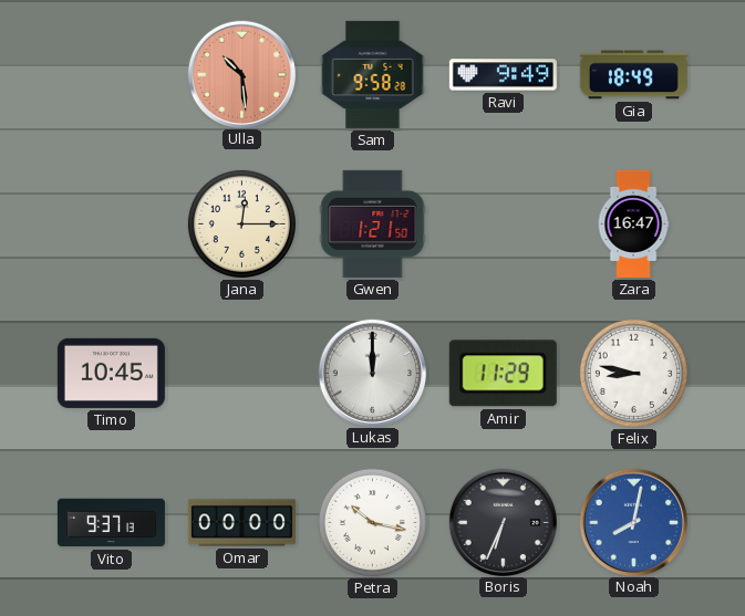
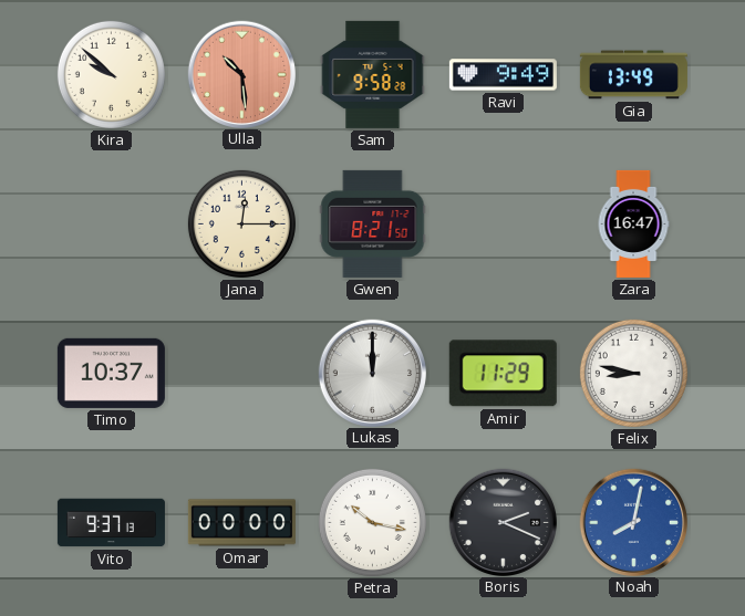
Kira: none -> 9:52 (111, 74)
Gia: 18:49 -> 13:49 (633, 75)
Gwen: 1:21 -> 8:21 (373, 223)
Timo: 10:45 -> 10:37 (111, 373)
Boris: 6:34 -> 2:19 (503, 522)
